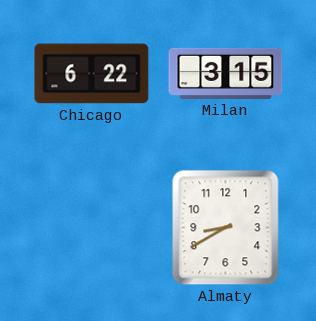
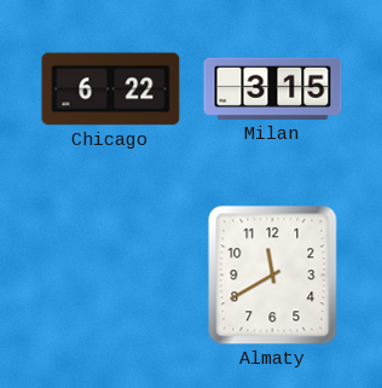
Almaty: 8:40 -> 11:40 (273, 276)
